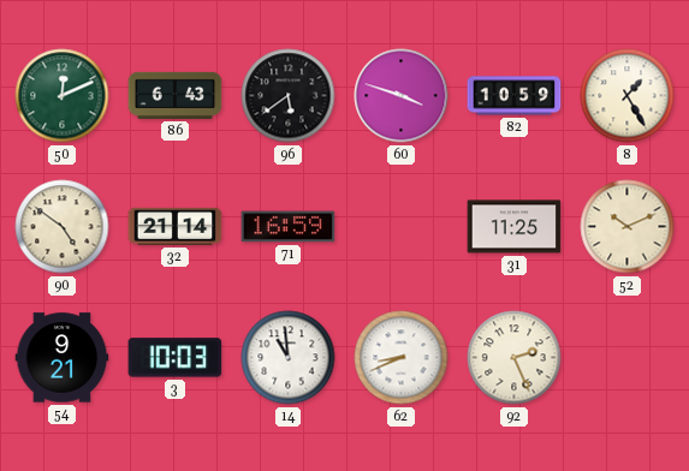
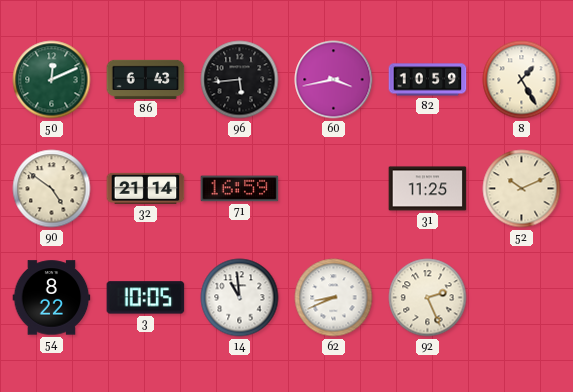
96: 5:39 -> 5:44 (240, 80)
60: 3:48 -> 3:43 (334, 80)
54: 9:21 -> 8:22 (52, 298)
3: 10:03 -> 10:05 (146, 298)
